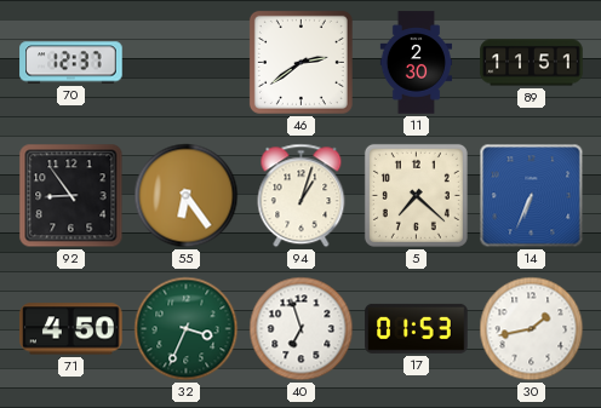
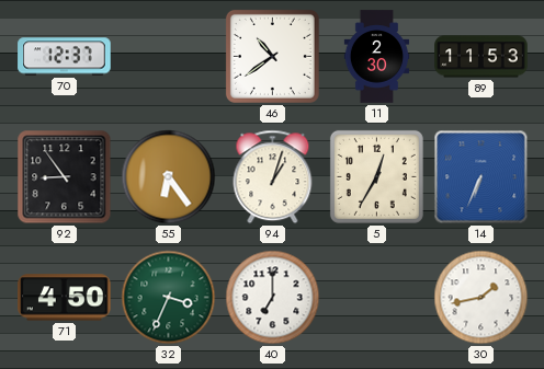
46: 2:39 -> 10:39 (272, 56)
89: 11:51 -> 11:53 (481, 57)
5: 7:22 -> 12:35 (376, 176)
40: 6:57 -> 7:00 (273, 298)
17: 01:53 -> none (417, 328)
